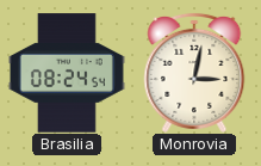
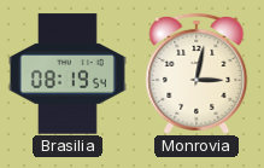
Brasilia: 08:24 -> 08:19 (68, 74)
